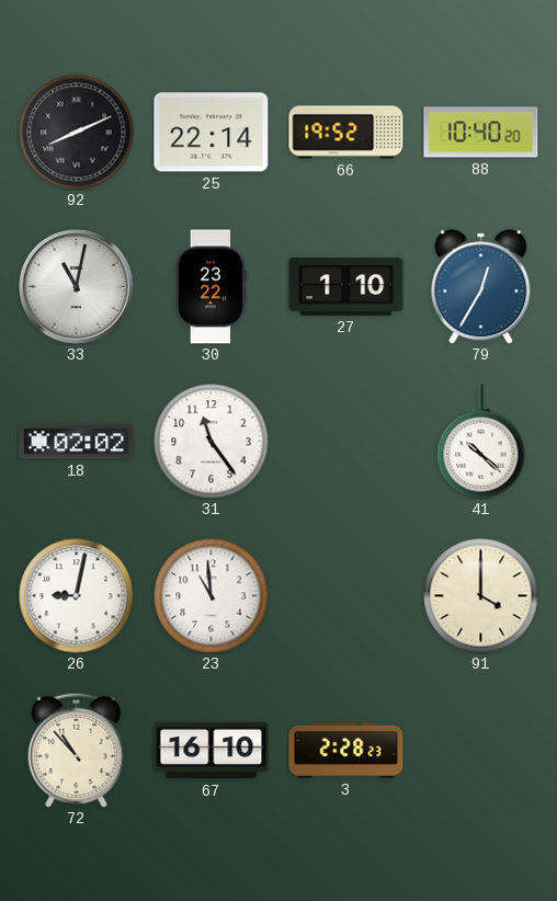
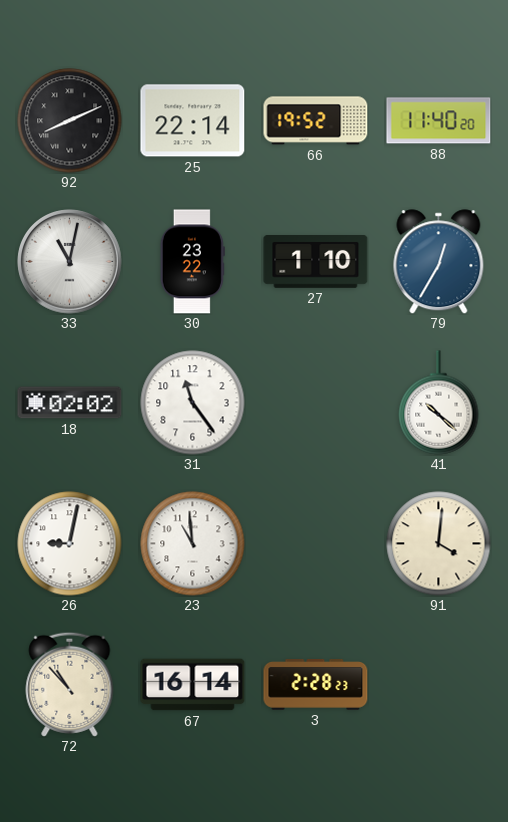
88: 10:40 -> 11:40 (439, 121)
91: 4:00 -> 4:01 (439, 544)
67: 16:10 -> 16:14 (193, 685)
